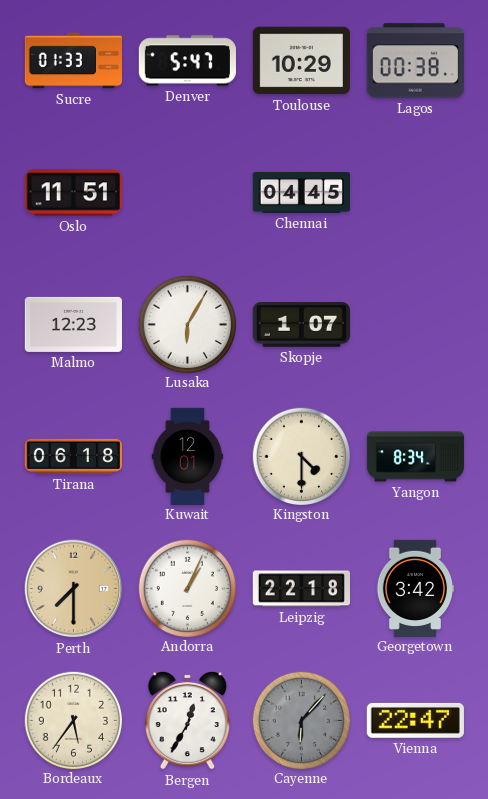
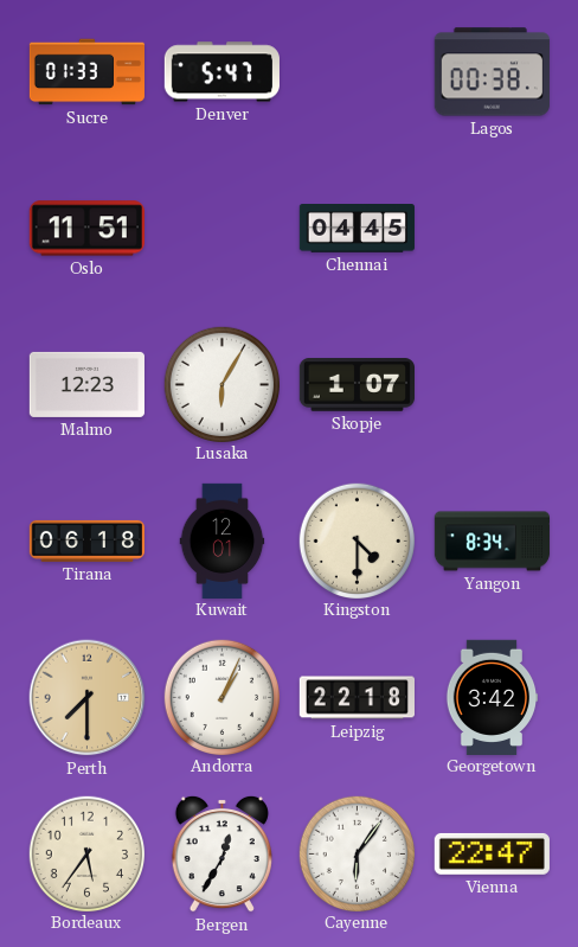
Toulouse: 10:29 -> none (301, 61)
Cayenne: 6:07 -> 6:06 (357, 853)
Cayenne dial: grey -> white (357, 853)
